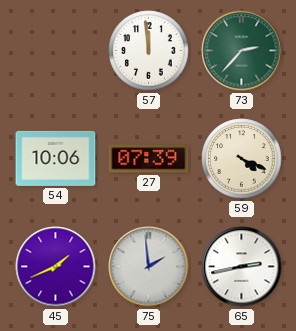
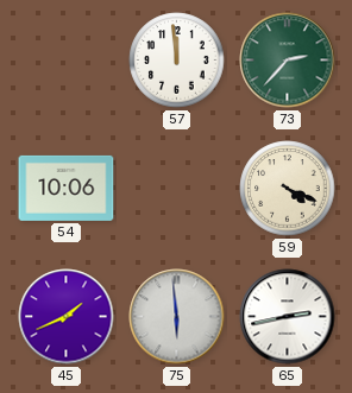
27: 07:39 -> none (149, 159)
75: 1:59 -> 5:59 (177, 317)
